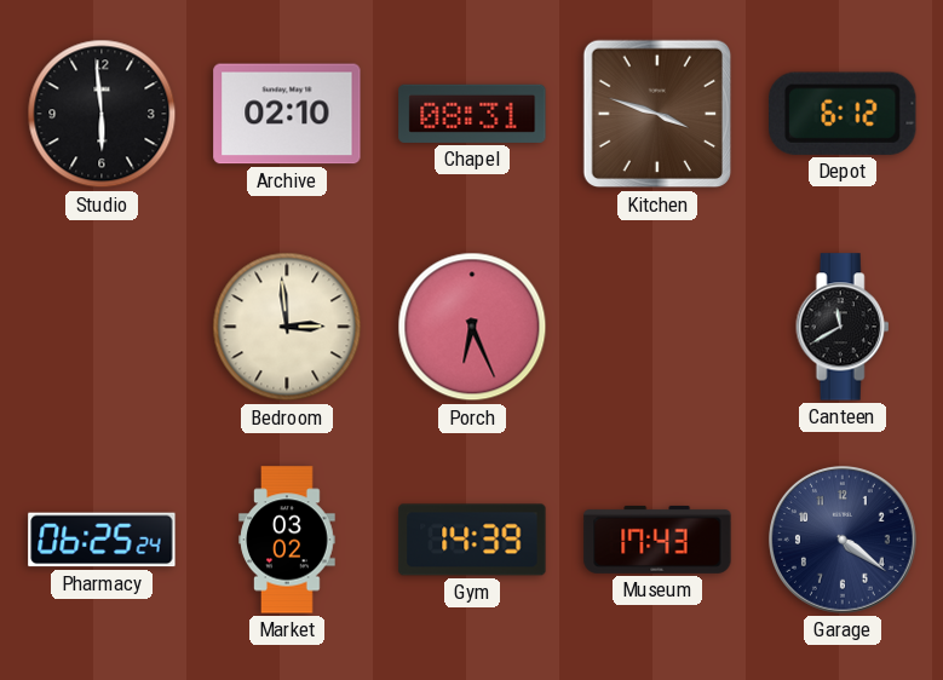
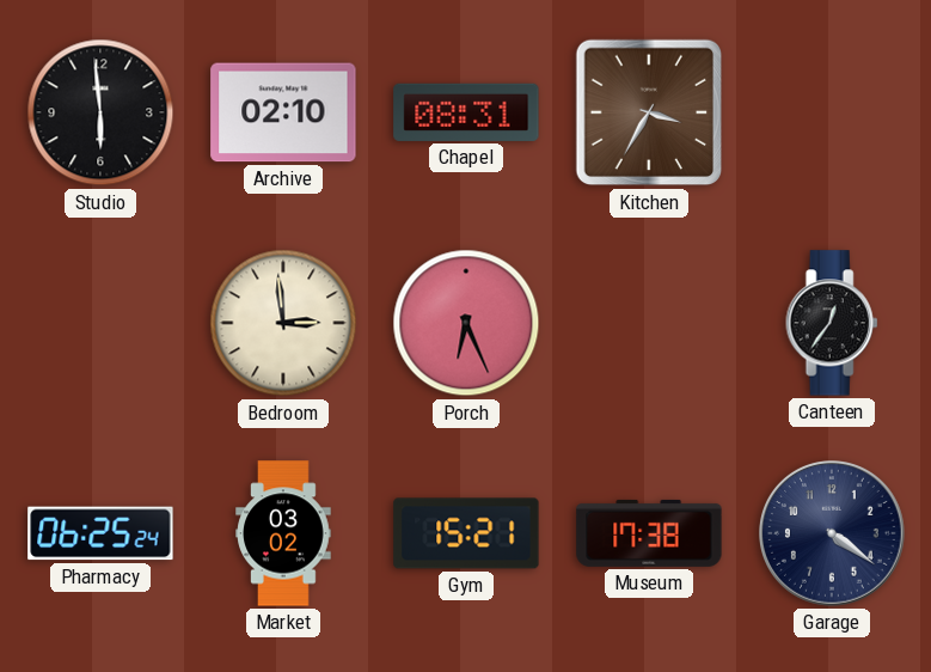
Kitchen: 3:48 -> 3:35 (649, 112)
Depot: 6:12 -> none (844, 114)
Canteen: 11:40 -> 12:36 (832, 323)
Gym: 14:39 -> 15:21 (466, 533)
Museum: 17:43 -> 17:38 (649, 533)
